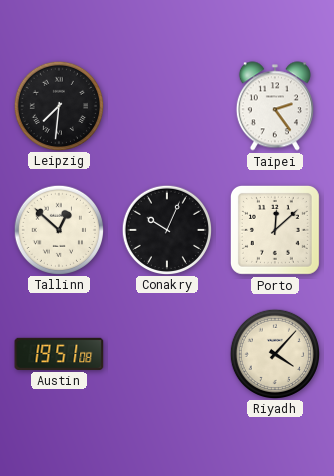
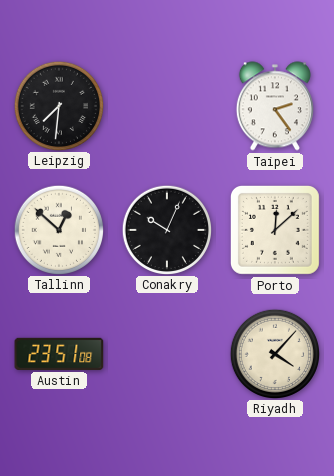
Austin: 19:51 -> 23:51 (59, 354)
